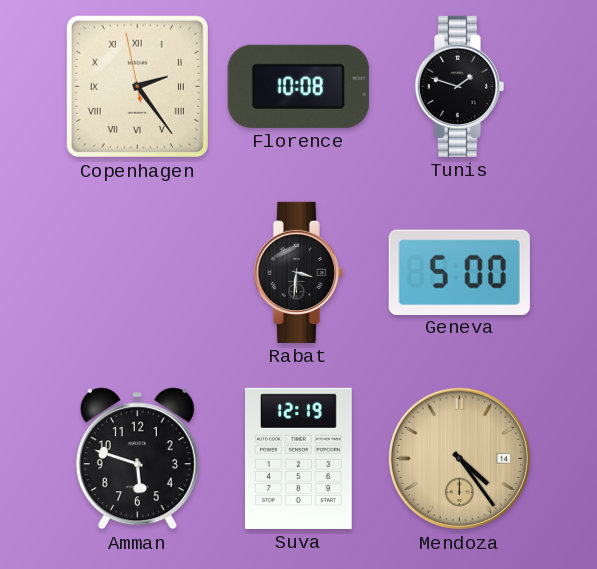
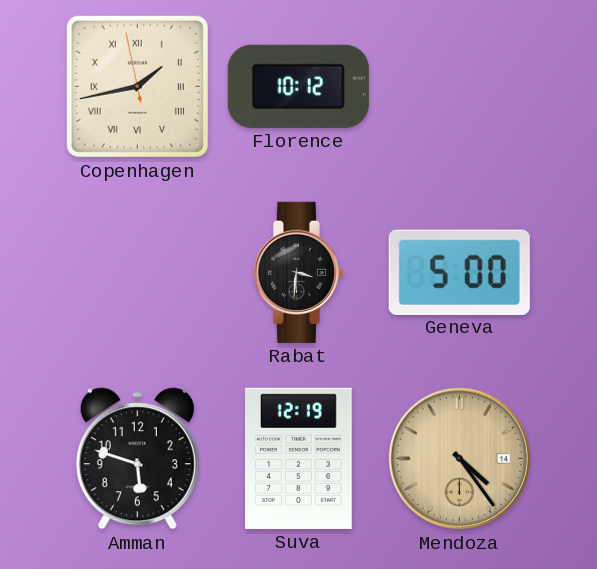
Copenhagen: 2:23 -> 1:42 (137, 86)
Florence: 10:08 -> 10:12 (298, 86)
Tunis: 1:48 -> none (459, 86)
